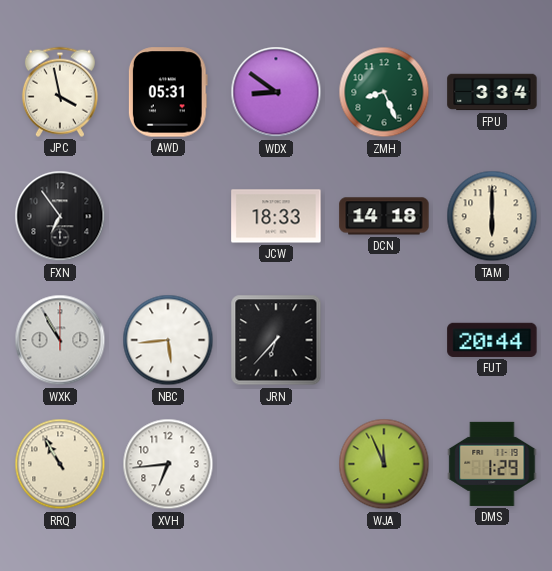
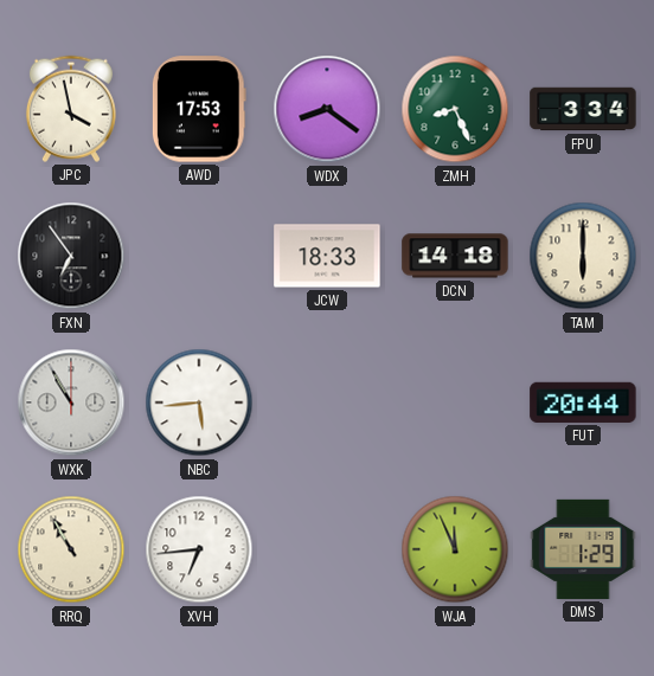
AWD: 05:31 -> 17:53 (199, 109)
WDX: 8:51 -> 8:21 (327, 109)
JRN: 6:37 -> none (276, 340)
